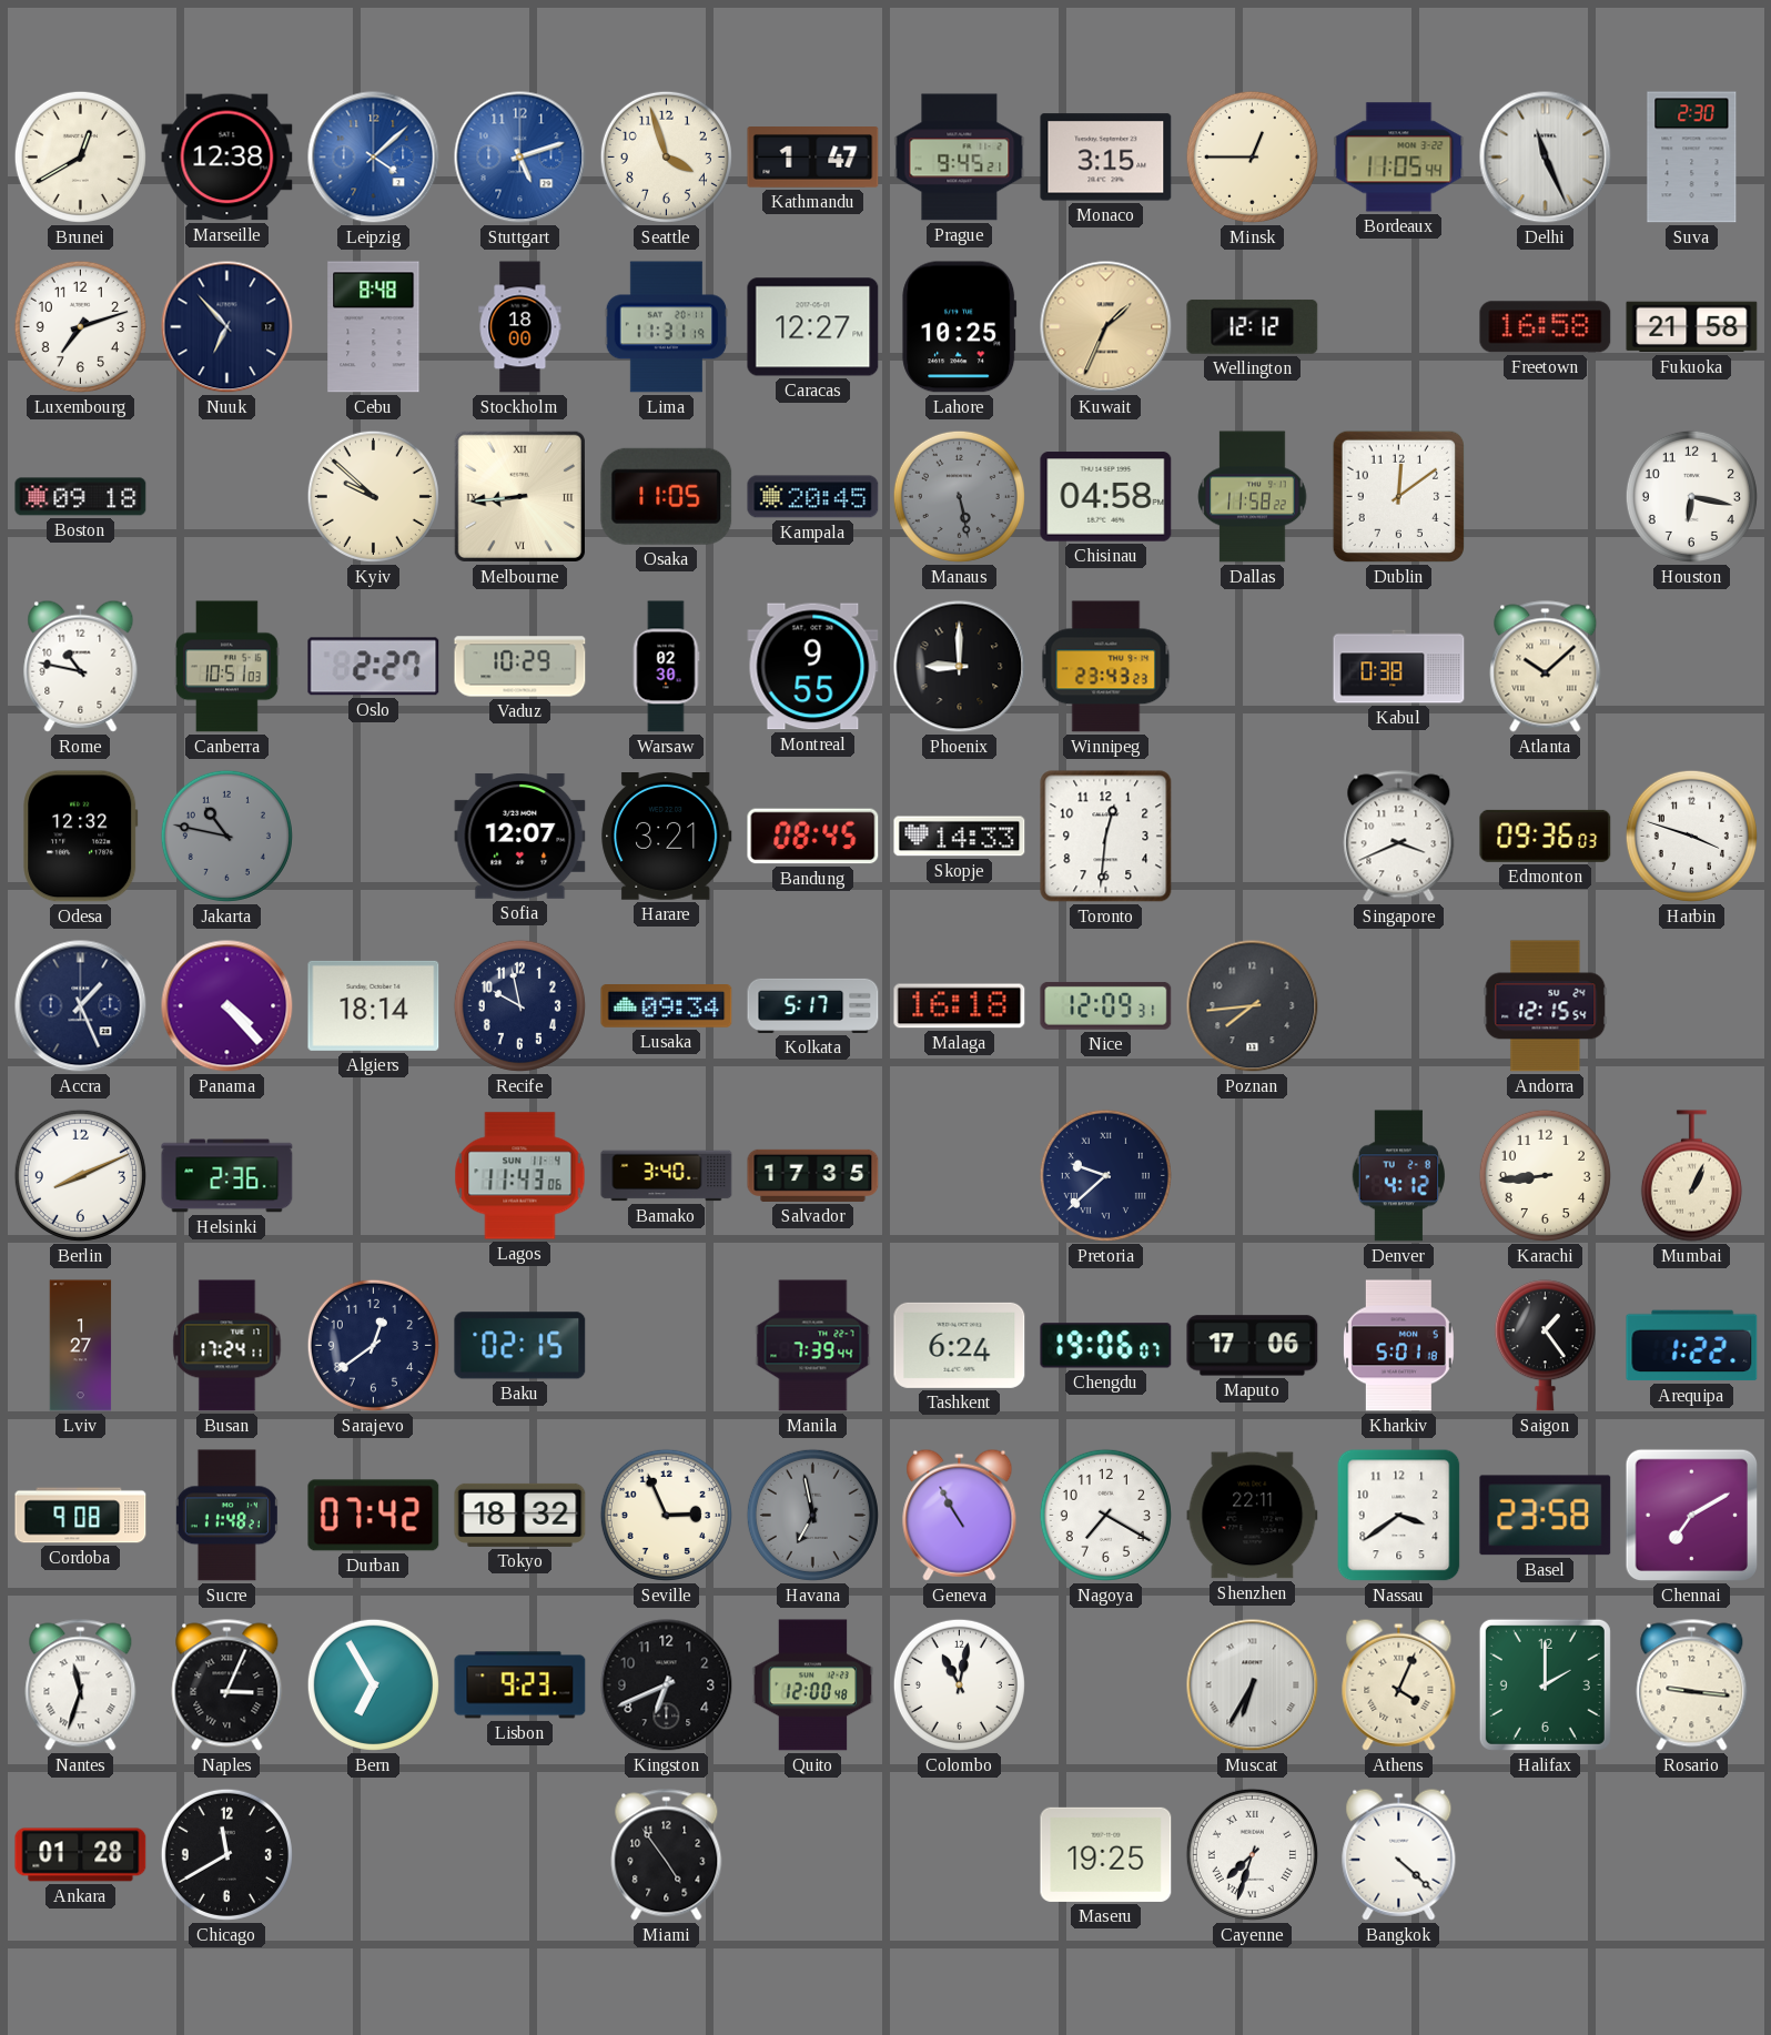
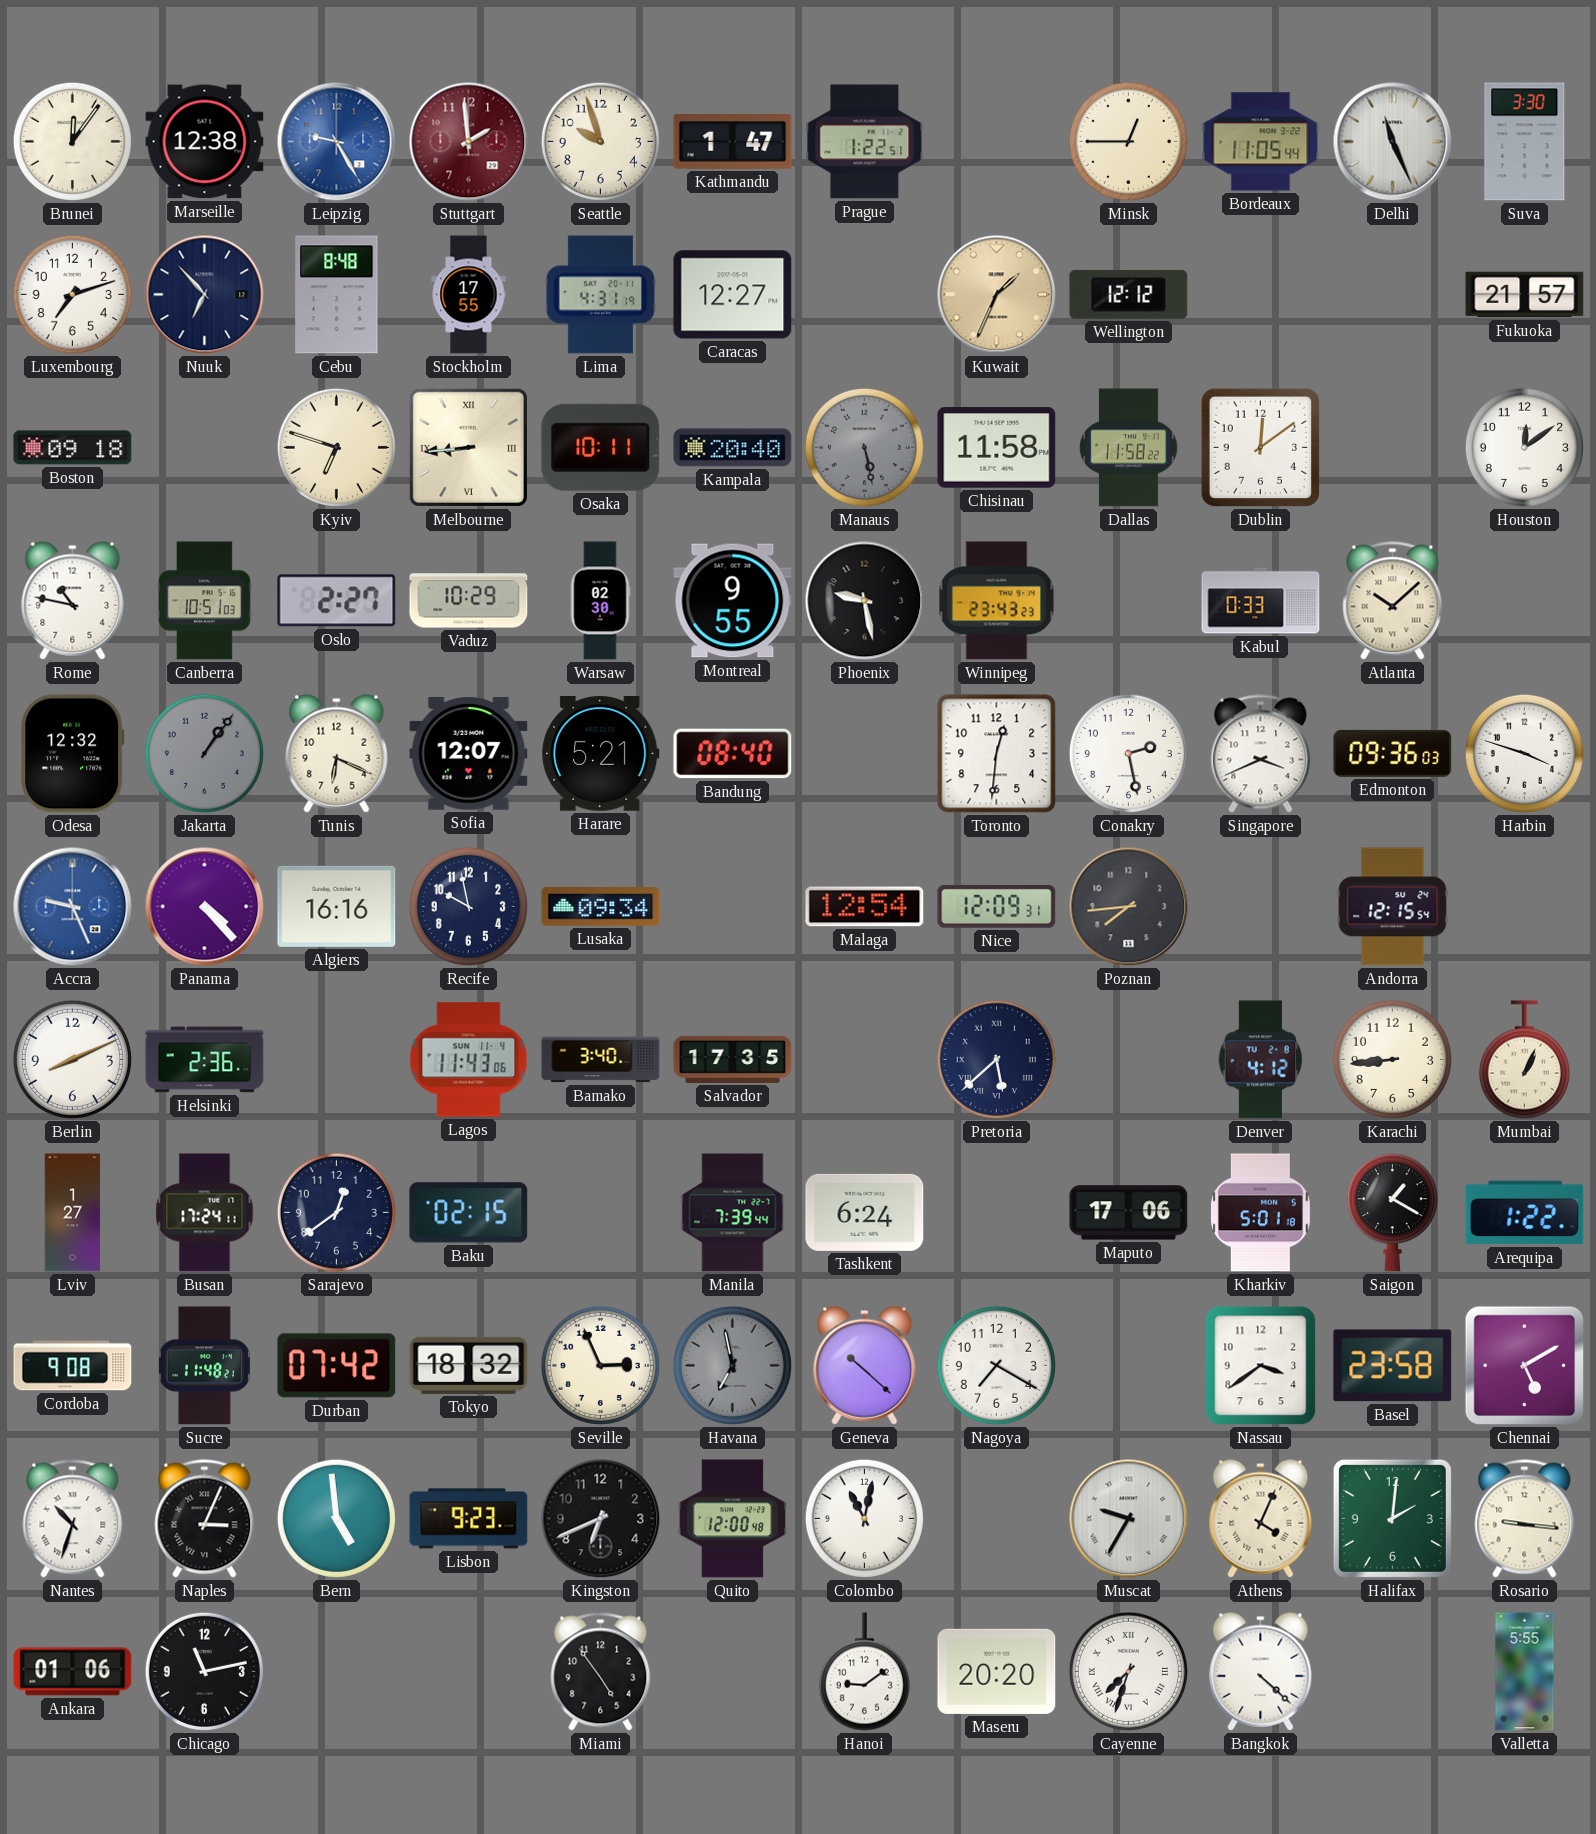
Brunei: 12:40 -> 12:06 (72, 141)
Leipzig: 4:08 -> 9:25 (337, 142)
Stuttgart: 5:12 -> 1:59 (469, 142)
Stuttgart dial: blue -> burgundy (469, 142)
Seattle: 3:57 -> 9:57 (600, 141)
Prague: 9:45 -> 1:22 (865, 142)
Monaco: 3:15 -> none (1106, 158)
Suva: 2:30 -> 3:30 (1525, 142)
Stockholm: 18:00 -> 17:55 (469, 295)
Lima: 11:31 -> 4:31 (601, 295)
Lahore: 10:25 -> none (960, 327)
Freetown: 16:58 -> none (1546, 327)
Fukuoka: 21:58 -> 21:57 (1525, 295)
Kyiv: 9:52 -> 6:48 (336, 447)
Osaka: 11:05 -> 10:11 (601, 447)
Kampala: 20:45 -> 20:40 (733, 448)
Chisinau: 04:58 -> 11:58 (997, 448)
Houston: 6:17 -> 12:09 (1524, 447)
Phoenix: 9:00 -> 9:28 (865, 601)
Kabul: 0:38 -> 0:33 (1261, 601)
Jakarta: 10:47 -> 1:06 (204, 753)
Tunis: none -> 6:19 (337, 753)
Harare: 3:21 -> 5:21 (601, 754)
Bandung: 08:45 -> 08:40 (733, 754)
Skopje: 14:33 -> none (960, 837)
Conakry: none -> 2:28 (1128, 753)
Accra: 1:26 -> 9:26 (73, 907)
Accra dial: navy -> blue (73, 907)
Algiers: 18:14 -> 16:16 (337, 906)
Kolkata: 5:17 -> none (813, 1005)
Malaga: 16:18 -> 12:54 (865, 907)
Pretoria: 9:38 -> 5:38 (996, 1059)
Chengdu: 19:06 -> none (1106, 1346)
Saigon: 1:24 -> 1:20 (1392, 1213)
Geneva: 10:55 -> 10:22 (865, 1365)
Shenzhen: 22:11 -> none (1253, 1516)
Chennai: 7:10 -> 5:10 (1525, 1366)
Nantes: 11:33 -> 10:33 (73, 1519)
Bern: 6:55 -> 4:59 (336, 1518)
Muscat: 6:35 -> 9:35 (1129, 1519)
Halifax: 2:00 -> 2:01 (1392, 1518)
Ankara: 01:28 -> 01:06 (73, 1672)
Chicago: 11:40 -> 11:13 (204, 1671)
Hanoi: none -> 9:09 (864, 1672)
Maseru: 19:25 -> 20:20 (997, 1671)
Valletta: none -> 5:55 (1525, 1672)
